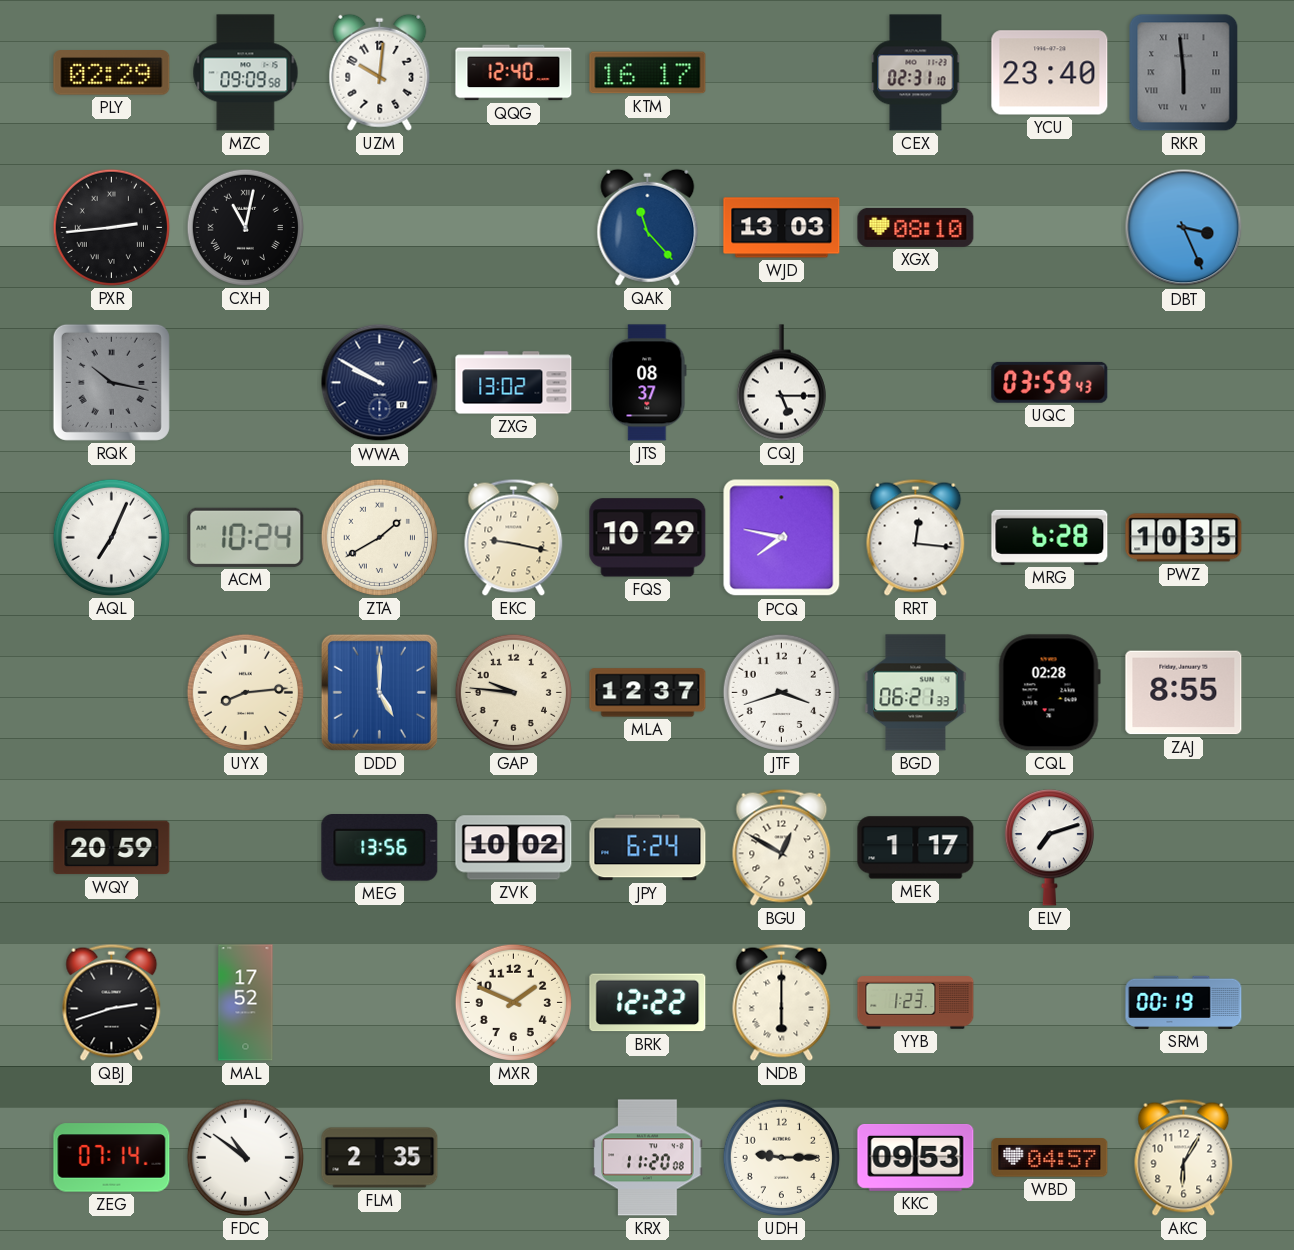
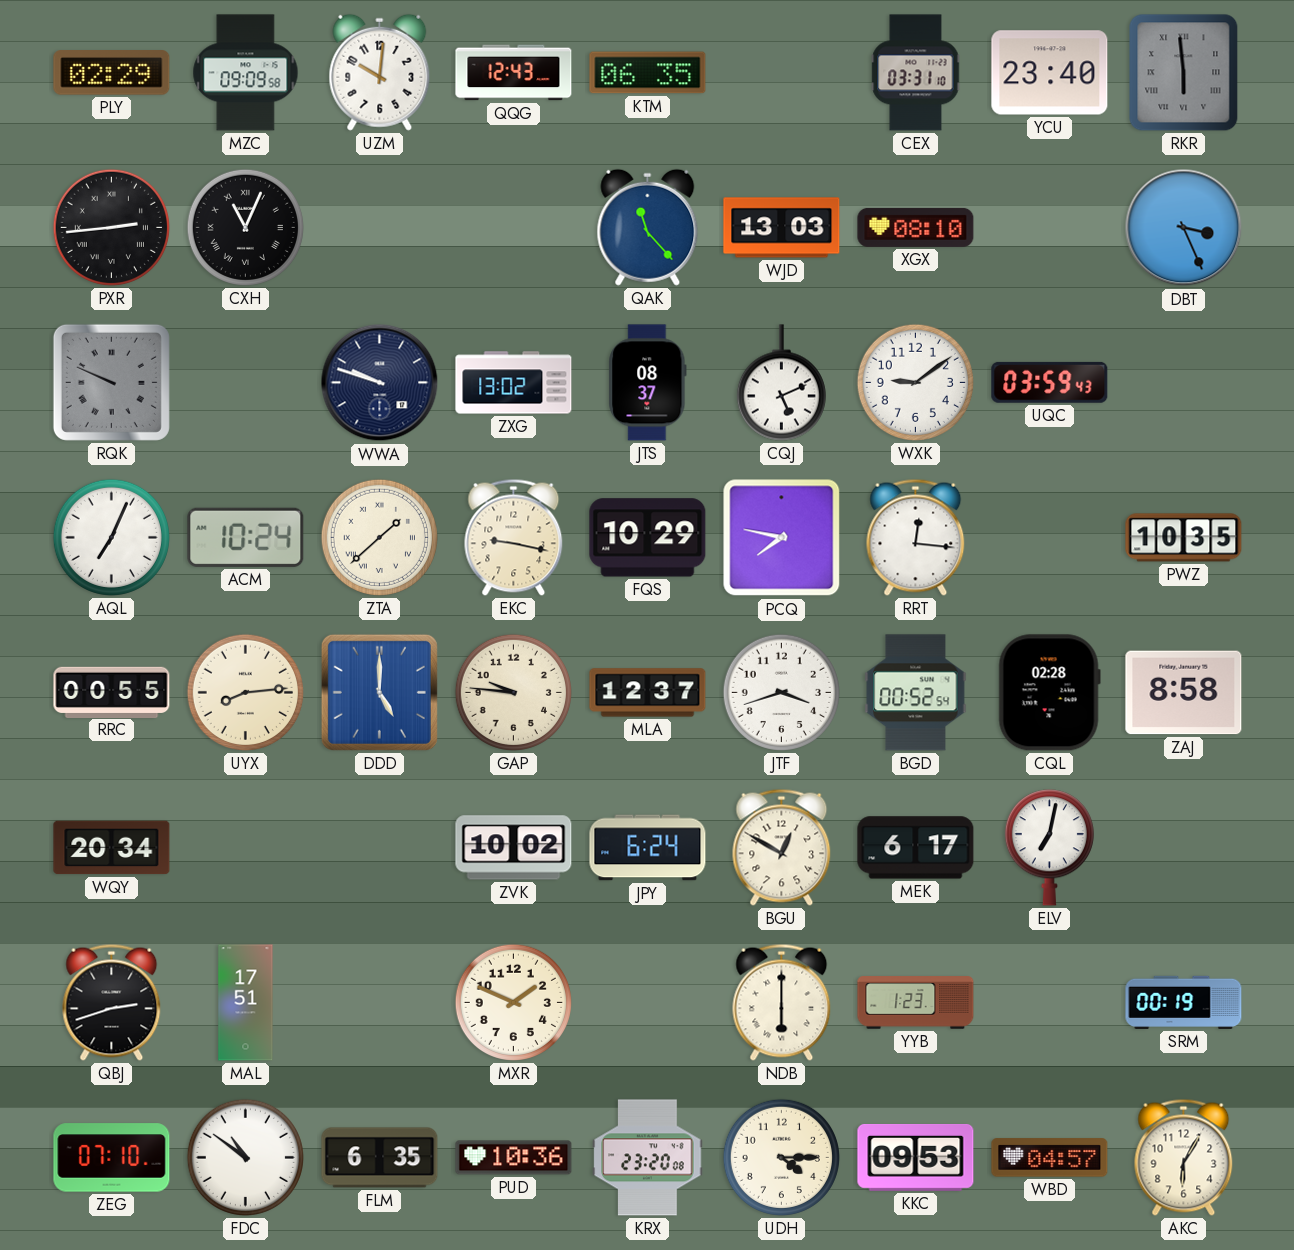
QQG: 12:40 -> 12:43 (514, 73)
KTM: 16:17 -> 06:35 (648, 73)
CEX: 02:31 -> 03:31 (916, 73)
CXH: 11:02 -> 11:04 (245, 227)
RQK: 10:17 -> 9:49 (111, 382)
WWA: 9:50 -> 9:48 (380, 383)
CQJ: 5:15 -> 5:11 (781, 383)
WXK: none -> 9:09 (915, 382)
ZTA: 1:40 -> 1:38 (379, 537)
MRG: 6:28 -> none (1050, 537)
RRC: none -> 00:55 (112, 692)
BGD: 06:21 -> 00:52 (916, 693)
ZAJ: 8:55 -> 8:58 (1184, 693)
WQY: 20:59 -> 20:34 (112, 848)
MEG: 13:56 -> none (380, 848)
MEK: 1:17 -> 6:17 (916, 848)
ELV: 7:12 -> 7:02 (1049, 848)
MAL: 17:52 -> 17:51 (246, 1003)
BRK: 12:22 -> none (648, 1003)
ZEG: 07:14 -> 07:10 (112, 1158)
FLM: 2:35 -> 6:35 (380, 1158)
PUD: none -> 10:36 (514, 1158)
KRX: 11:20 -> 23:20 (648, 1158)
UDH: 9:15 -> 4:15 (781, 1157)
